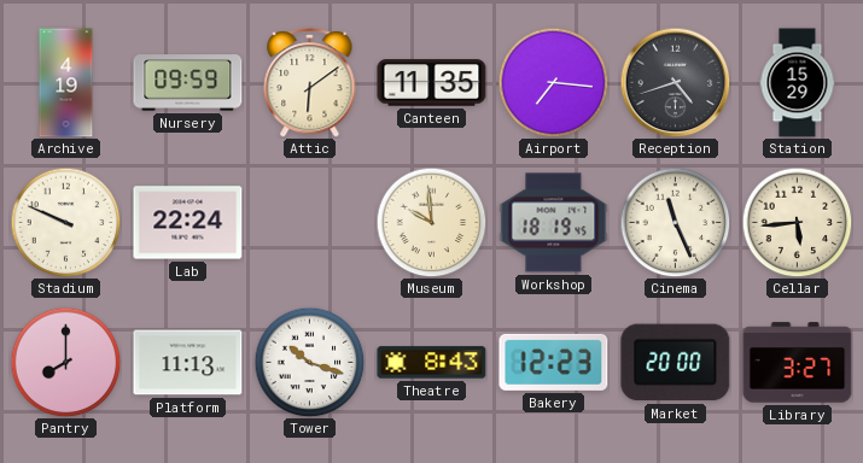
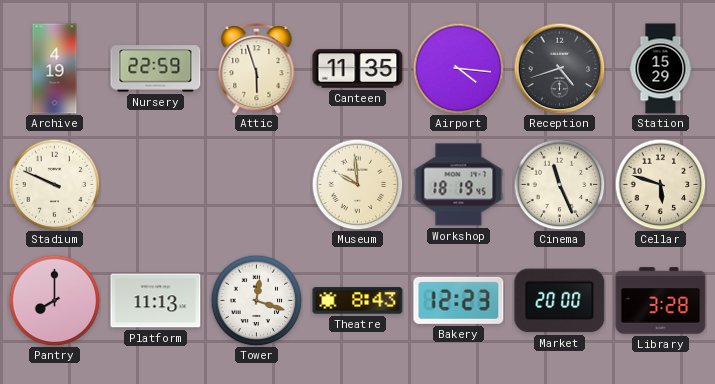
Nursery: 09:59 -> 22:59 (156, 69)
Attic: 6:09 -> 5:57 (257, 68)
Airport: 7:16 -> 4:16 (458, 68)
Lab: 22:24 -> none (188, 223)
Cellar: 5:44 -> 5:48 (660, 184)
Tower: 10:18 -> 12:18 (256, 300)
Library: 3:27 -> 3:28 (661, 301)
